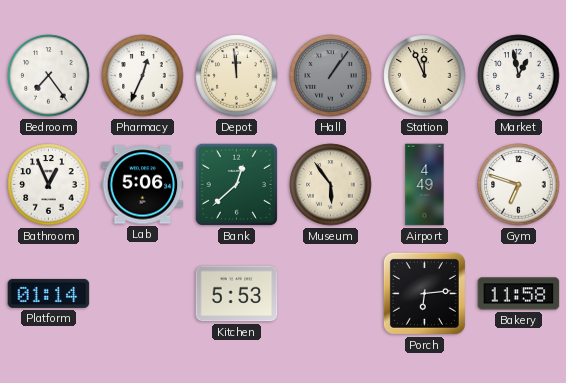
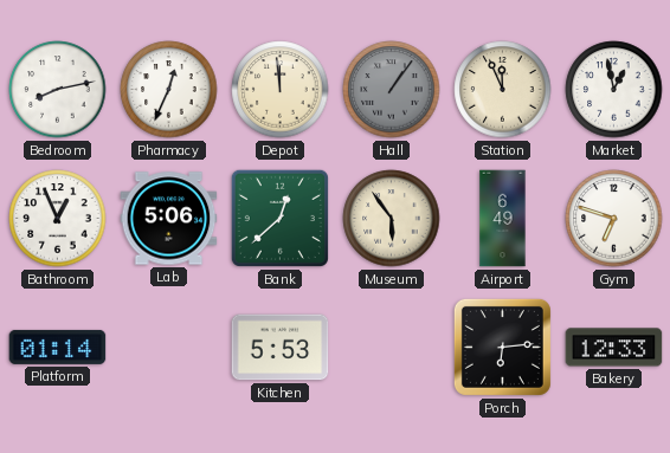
Bedroom: 7:24 -> 8:13 (58, 90)
Airport: 4:49 -> 6:49 (503, 219)
Bakery: 11:58 -> 12:33 (614, 348)
